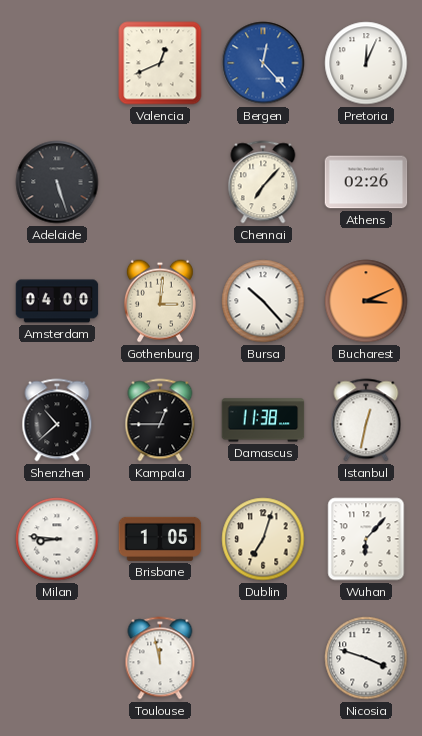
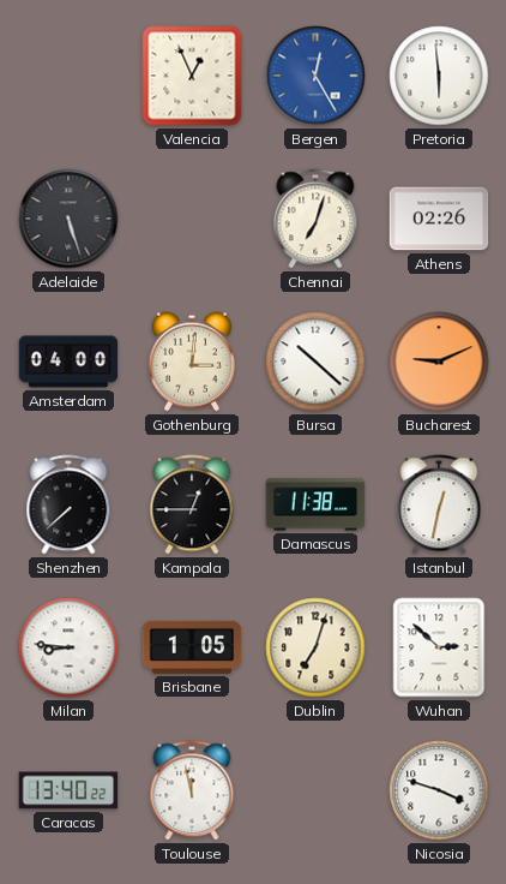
Valencia: 12:41 -> 12:56 (192, 76)
Bergen: 12:23 -> 12:25 (315, 76)
Pretoria: 12:04 -> 5:59 (439, 76)
Chennai: 7:07 -> 7:03 (315, 219)
Bursa: 10:23 -> 10:22 (315, 362)
Bucharest: 3:11 -> 9:11 (439, 362)
Shenzhen: 10:38 -> 7:38 (68, 504)
Wuhan: 6:07 -> 2:52 (439, 647)
Caracas: none -> 13:40 (68, 790)
